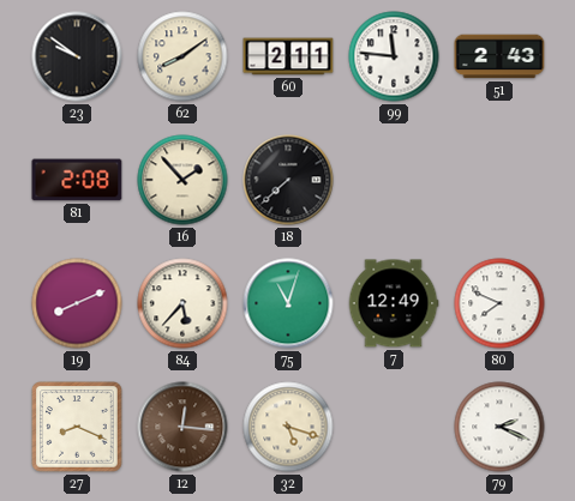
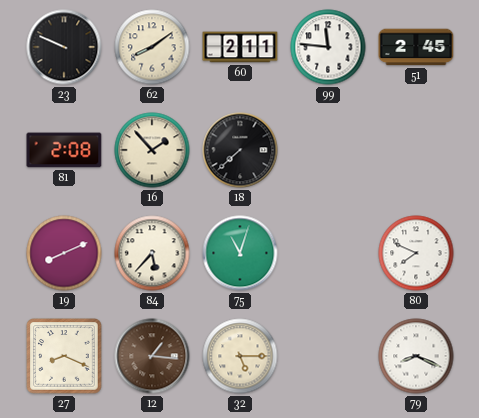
23: 9:51 -> 9:49 (64, 47)
51: 2:43 -> 2:45 (416, 47)
7: 12:49 -> none (394, 303)
12: 12:16 -> 1:16 (152, 356)
32: 5:18 -> 5:15 (240, 356)
79: 2:19 -> 8:19 (416, 356)
